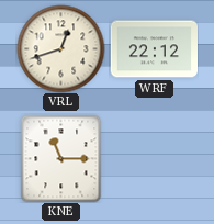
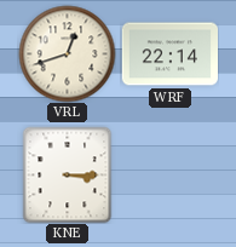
WRF: 22:12 -> 22:14 (169, 54)
KNE: 11:15 -> 3:15 (68, 174)
